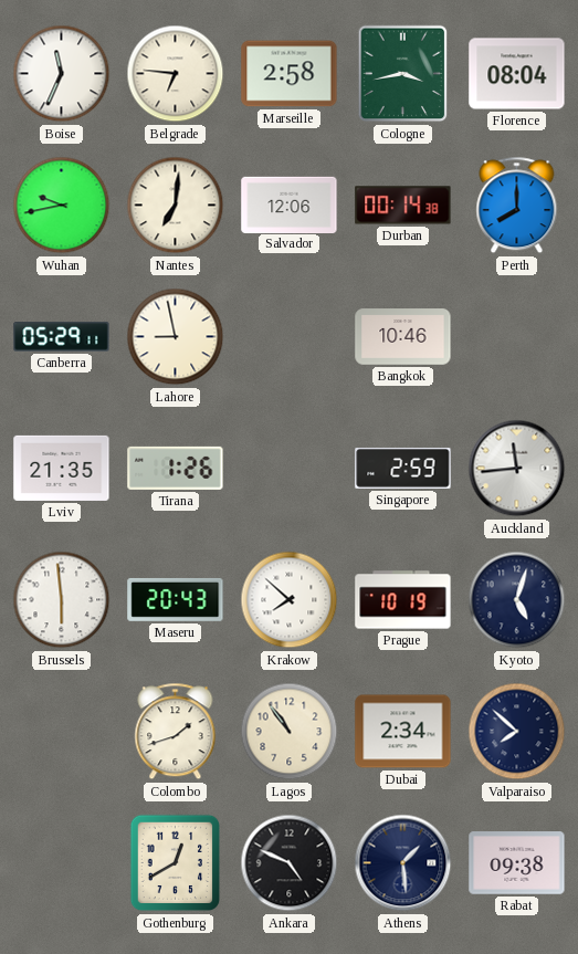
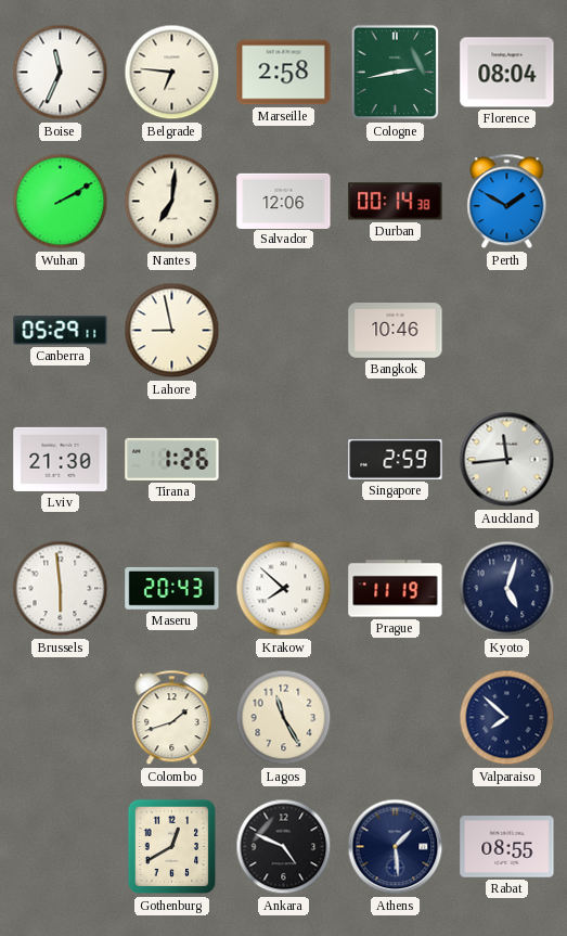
Cologne: 3:43 -> 2:43 (396, 73)
Wuhan: 9:43 -> 2:10 (61, 202)
Perth: 8:00 -> 1:50 (507, 202)
Lviv: 21:35 -> 21:30 (61, 459)
Prague: 10:19 -> 11:19 (396, 589)
Lagos: 10:54 -> 11:25 (284, 718)
Dubai: 2:34 -> none (403, 732)
Rabat: 09:38 -> 08:55 (507, 847)
